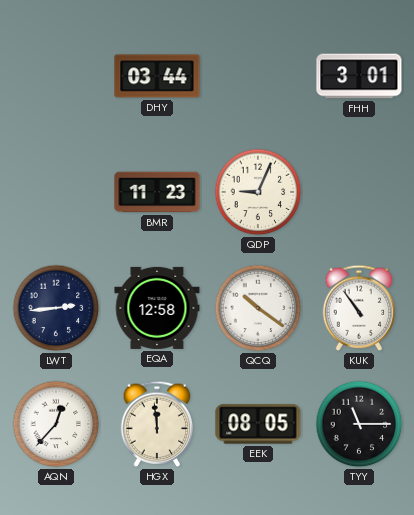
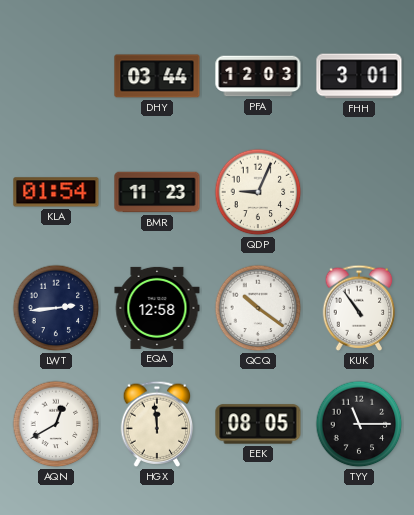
PFA: none -> 12:03 (258, 76)
KLA: none -> 01:54 (56, 192)
AQN: 12:37 -> 12:40 (56, 424)
